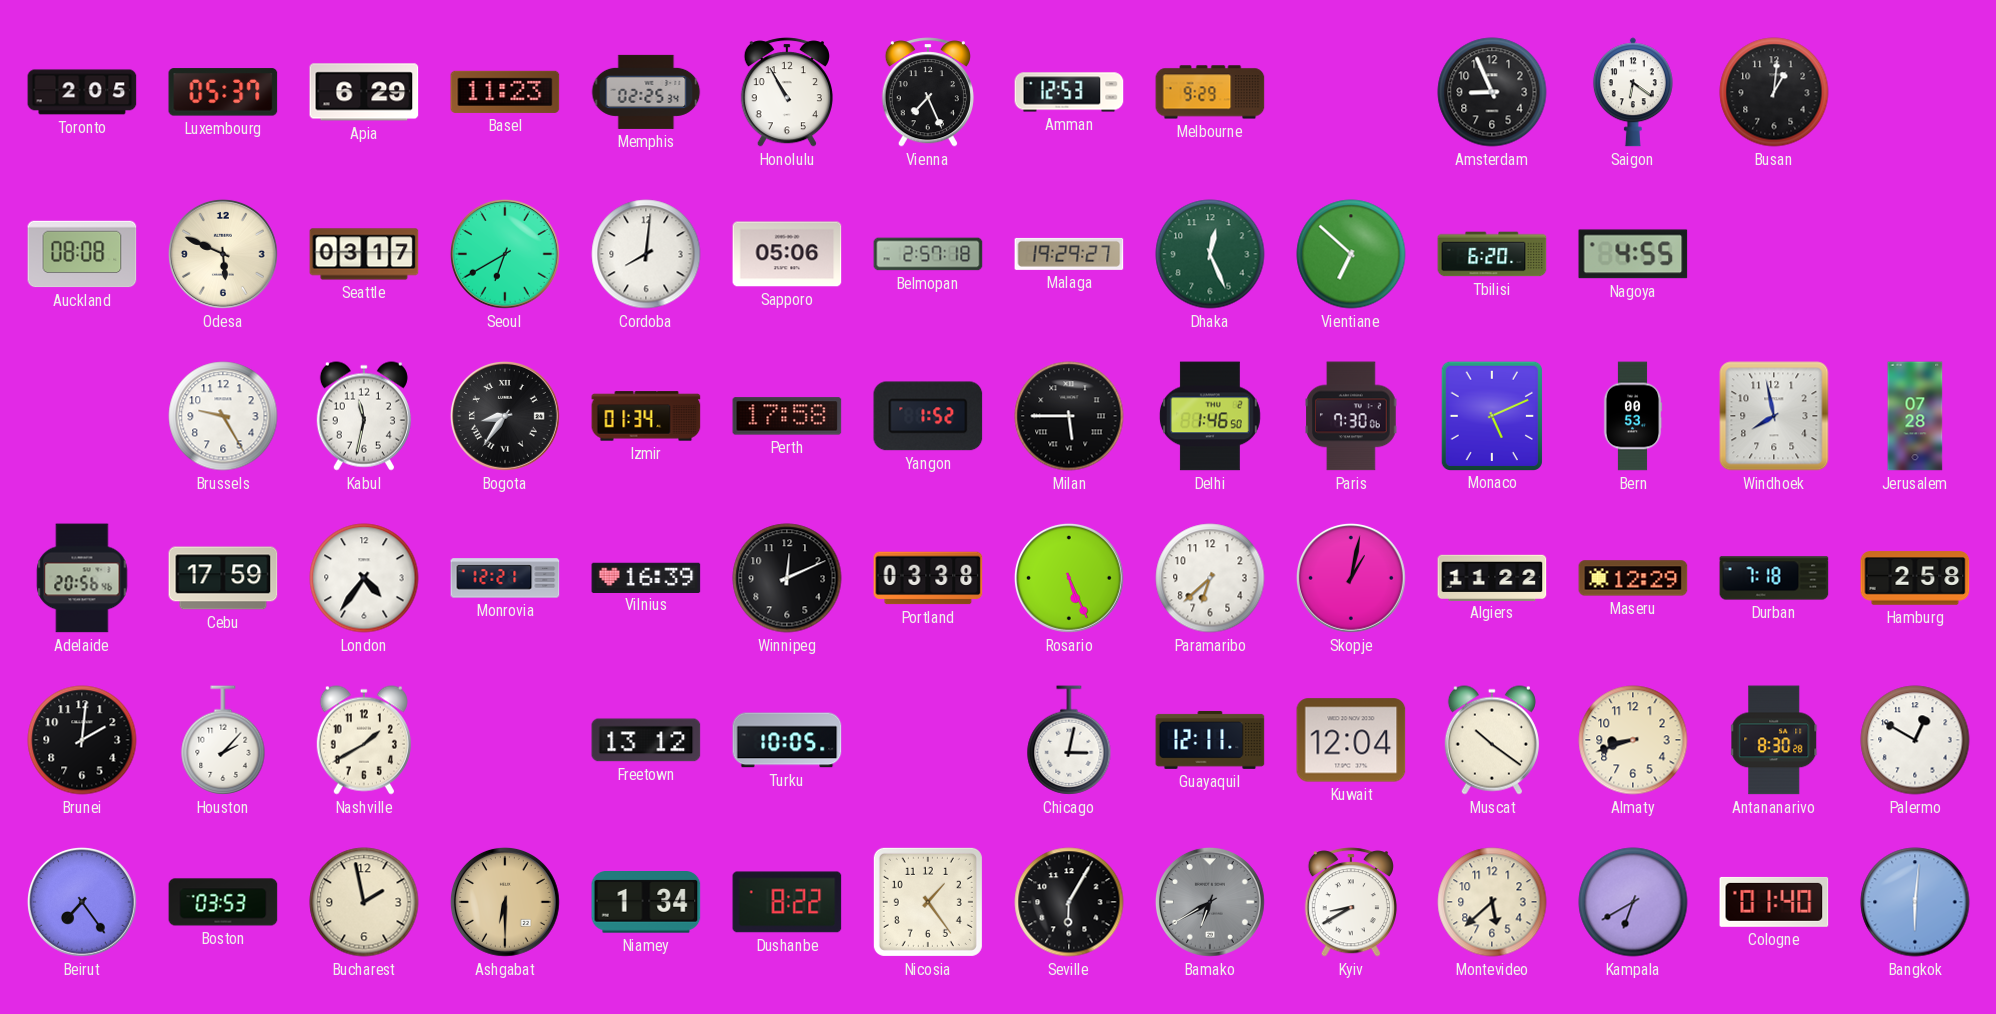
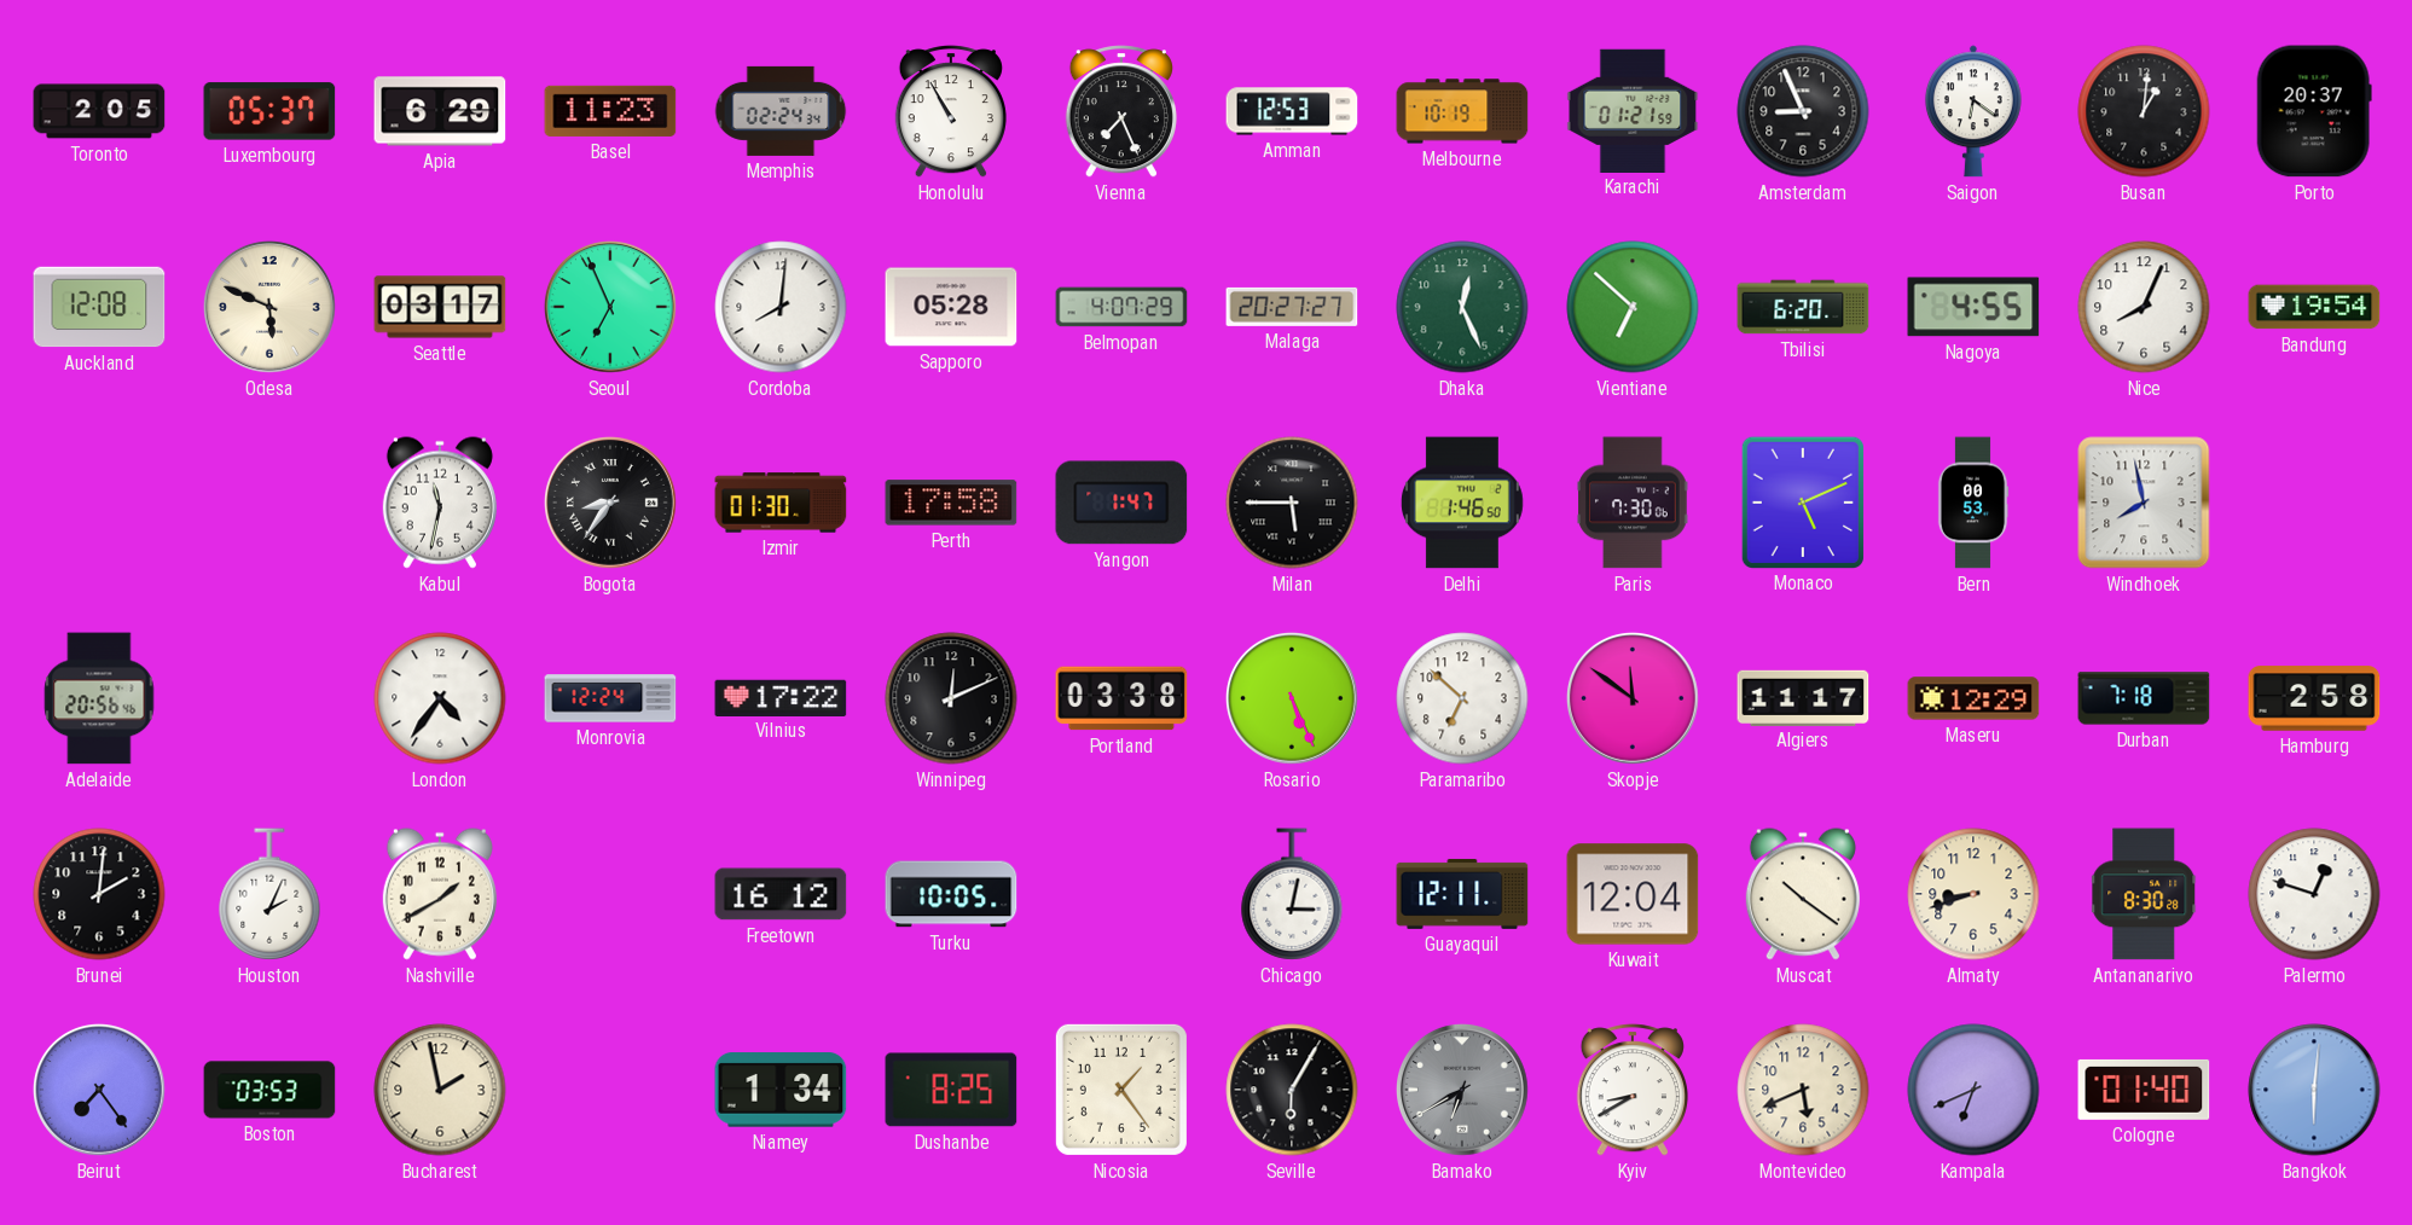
Memphis: 02:25 -> 02:24 (781, 111)
Melbourne: 9:29 -> 10:19 (1462, 111)
Karachi: none -> 01:21 (1633, 110)
Porto: none -> 20:37 (2314, 111)
Auckland: 08:08 -> 12:08 (99, 307)
Seoul: 6:40 -> 6:56 (610, 307)
Sapporo: 05:06 -> 05:28 (951, 307)
Belmopan: 2:57 -> 4:07 (1121, 307)
Malaga: 19:29 -> 20:27 (1292, 307)
Nice: none -> 8:04 (2144, 307)
Bandung: none -> 19:54 (2314, 307)
Brussels: 9:25 -> none (223, 416)
Izmir: 01:34 -> 01:30 (781, 503)
Yangon: 1:52 -> 1:47 (1121, 503)
Jerusalem: 07:28 -> none (1915, 416)
Cebu: 17:59 -> none (223, 578)
Monrovia: 12:21 -> 12:24 (610, 698)
Vilnius: 16:39 -> 17:22 (781, 697)
Paramaribo: 6:38 -> 6:52 (1462, 698)
Skopje: 1:02 -> 11:51 (1633, 698)
Algiers: 11:22 -> 11:17 (1803, 697)
Houston: 2:07 -> 2:04 (269, 894)
Freetown: 13:12 -> 16:12 (781, 894)
Palermo: 12:50 -> 12:48 (2314, 894)
Ashgabat: 6:30 -> none (505, 902)
Dushanbe: 8:22 -> 8:25 (951, 1090)
Montevideo: 5:38 -> 5:41 (1803, 1090)
Kampala: 6:40 -> 6:41 (1973, 1090)
